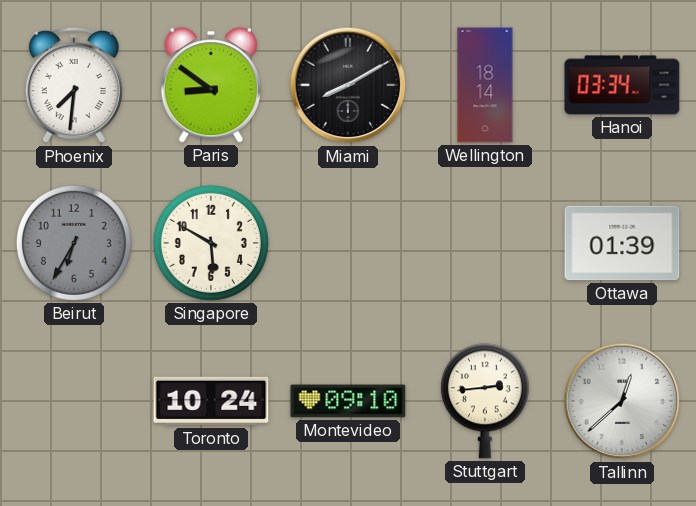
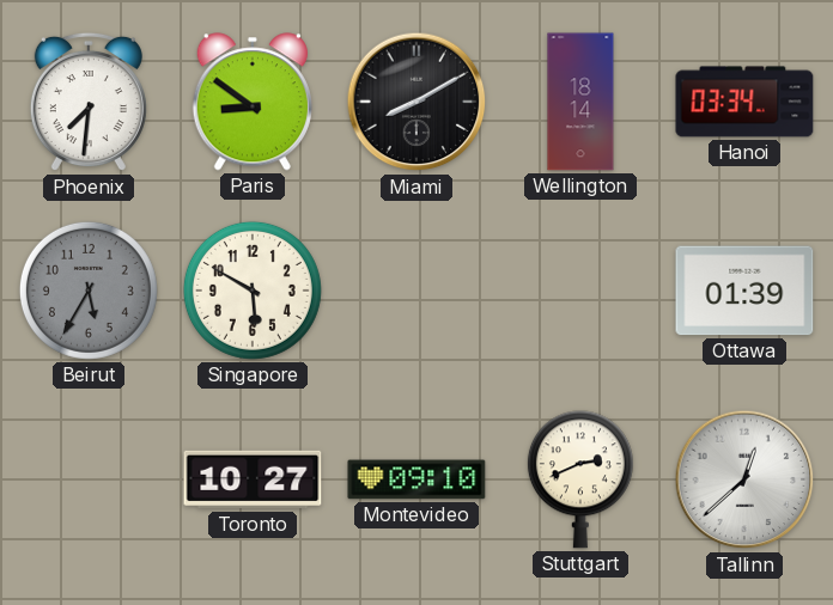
Beirut: 6:35 -> 5:35 (89, 291)
Toronto: 10:24 -> 10:27 (253, 479)
Stuttgart: 2:44 -> 2:41 (580, 479)
